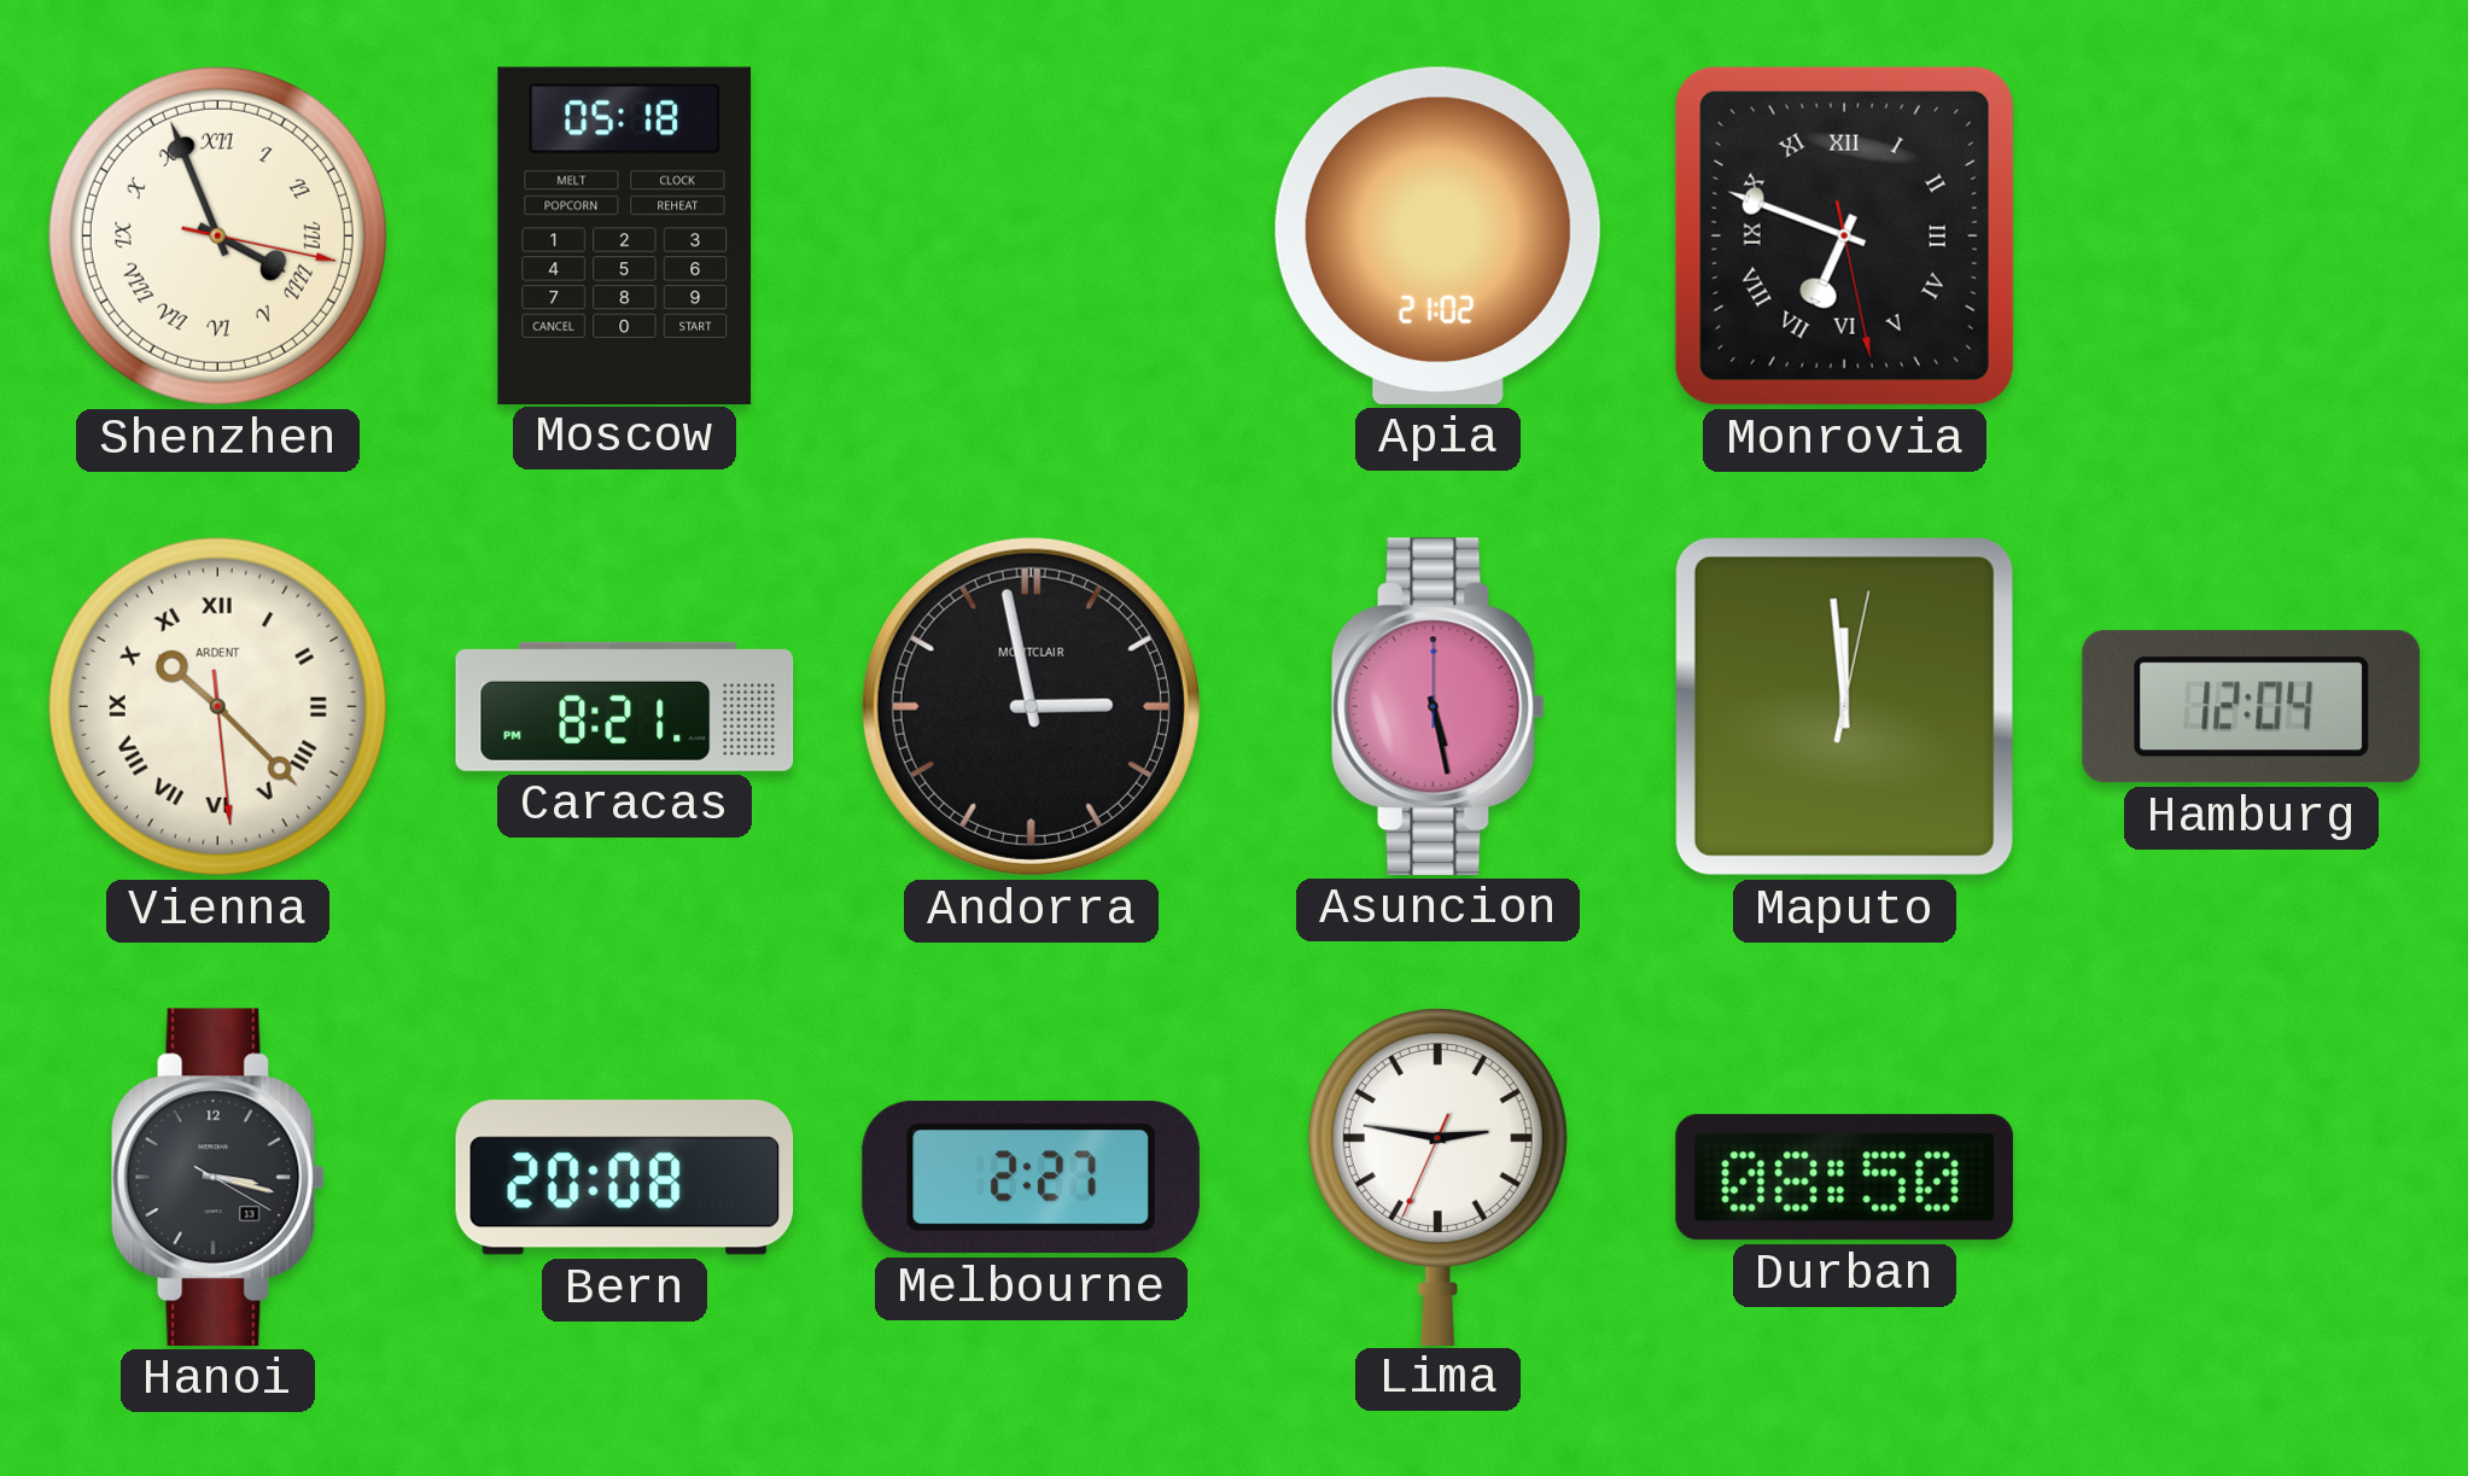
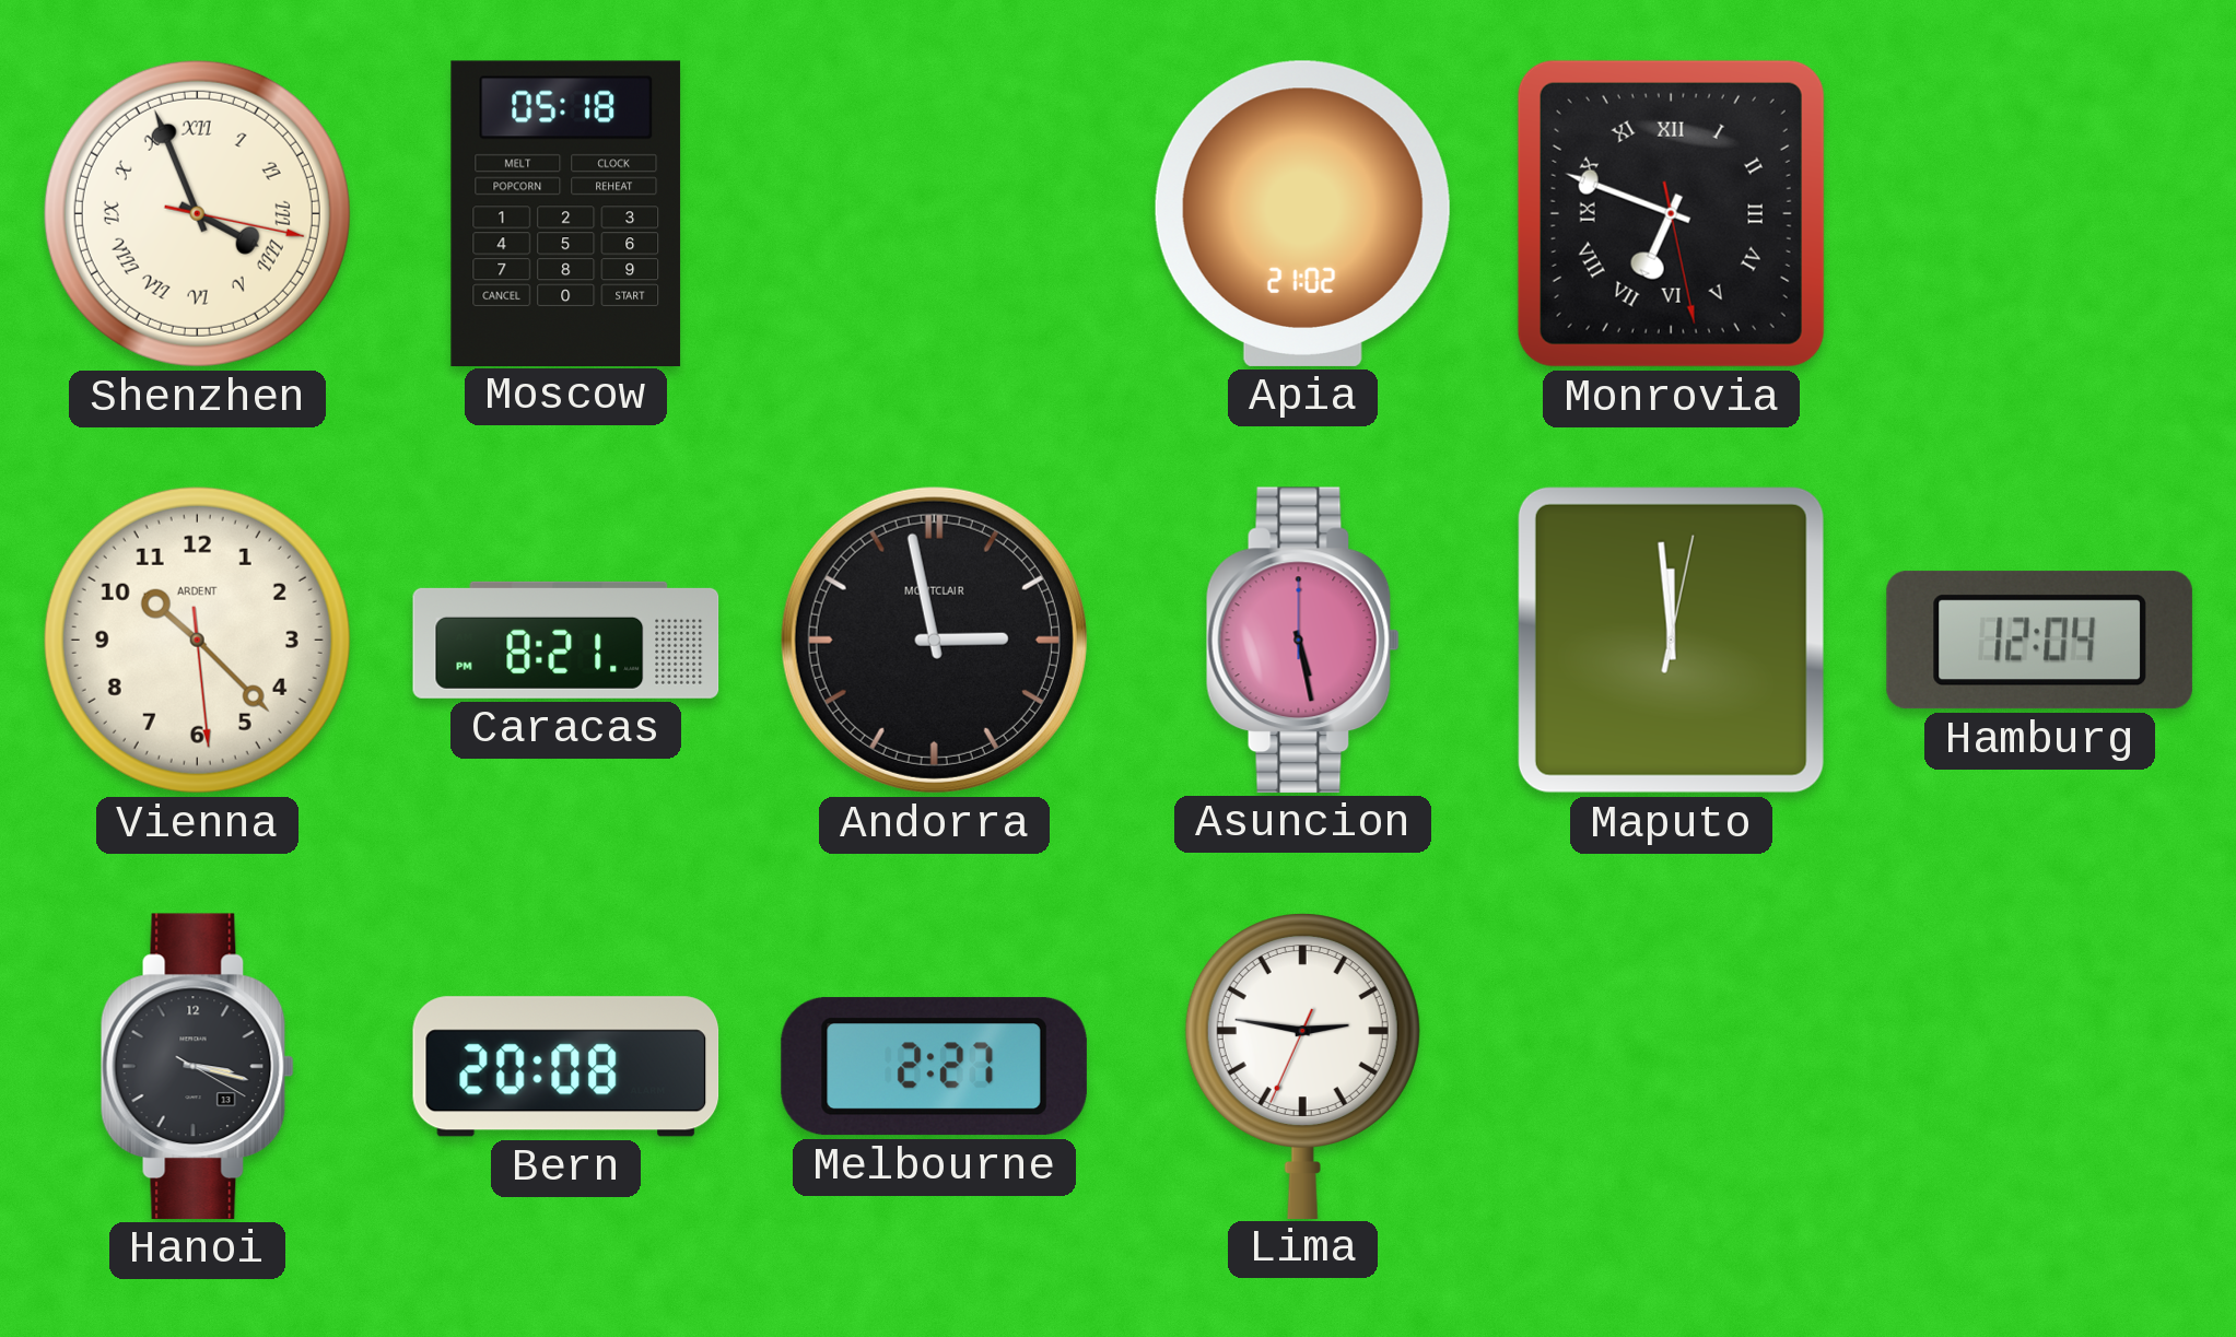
Vienna numerals: Roman -> Arabic (197, 640)
Durban: 08:50 -> none (1844, 1178)
